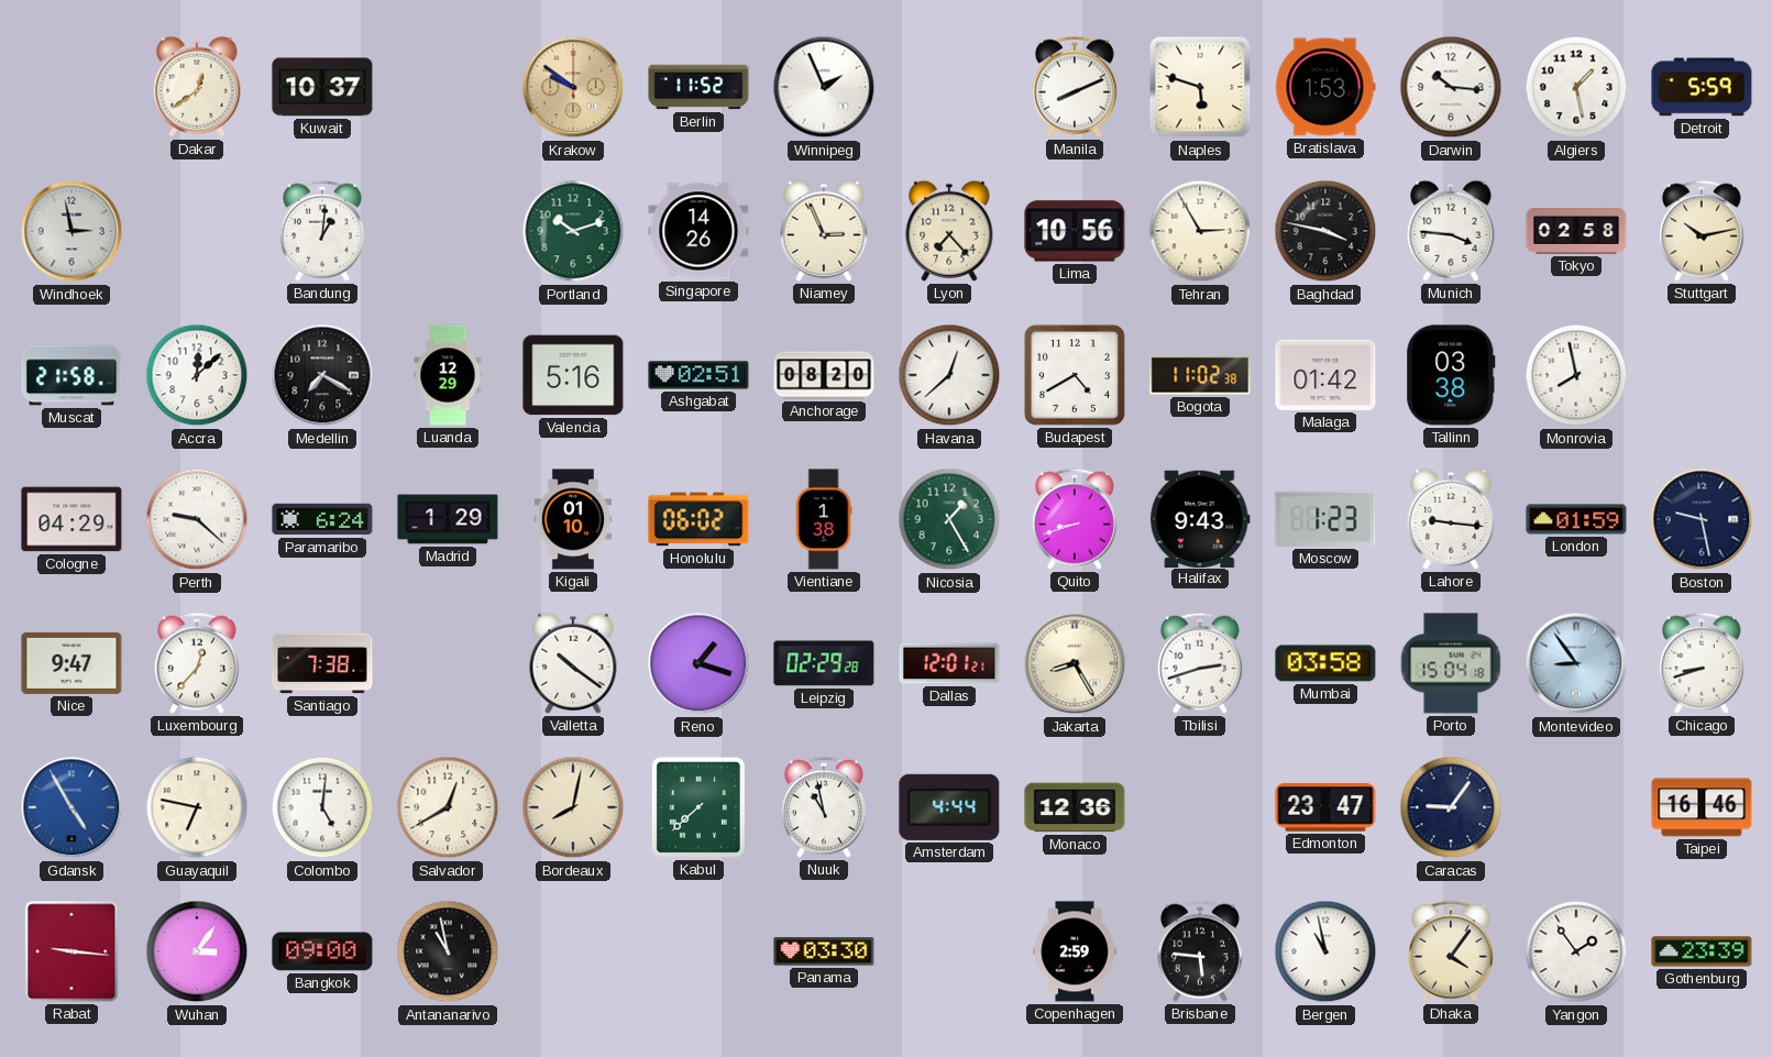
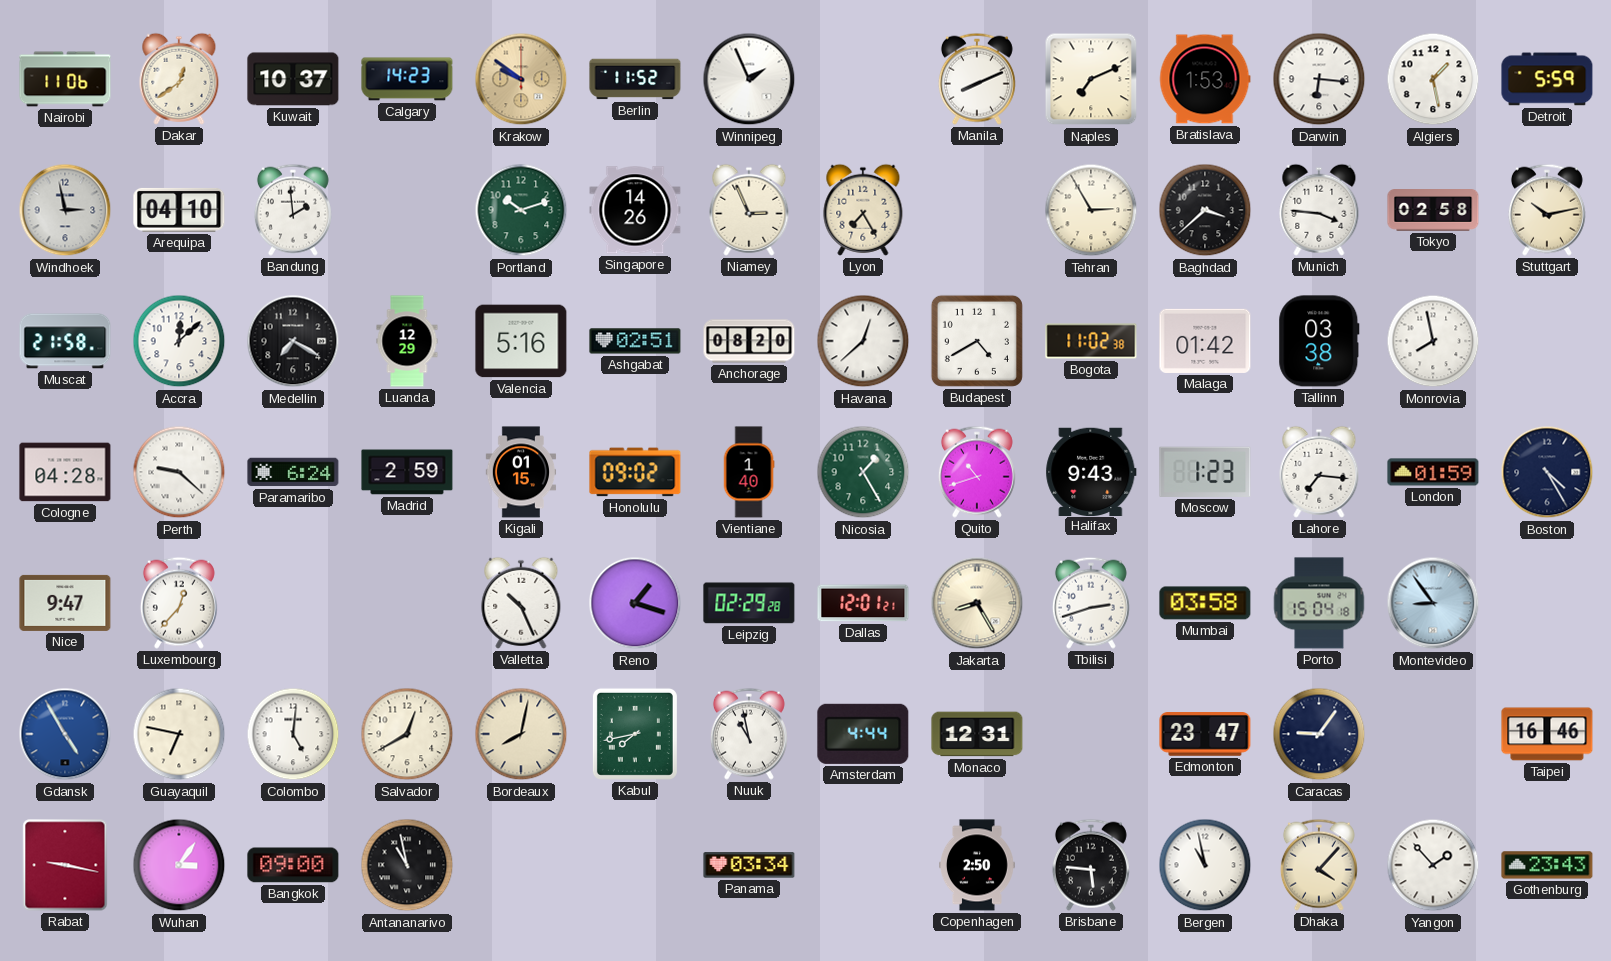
Nairobi: none -> 11:06 (65, 79)
Calgary: none -> 14:23 (407, 79)
Naples: 5:48 -> 7:11 (1091, 79)
Darwin: 10:16 -> 6:16 (1319, 79)
Arequipa: none -> 04:10 (179, 210)
Bandung: 1:01 -> 1:59 (293, 210)
Lyon: 7:23 -> 7:25 (863, 210)
Lima: 10:56 -> none (1075, 231)
Baghdad: 3:47 -> 3:38 (1205, 210)
Cologne: 04:29 -> 04:28 (65, 472)
Madrid: 1:29 -> 2:59 (407, 472)
Kigali: 01:10 -> 01:15 (521, 472)
Honolulu: 06:02 -> 09:02 (635, 472)
Vientiane: 1:38 -> 1:40 (749, 472)
Quito: 8:42 -> 10:42 (977, 472)
Lahore: 9:16 -> 7:16 (1319, 472)
Boston: 9:28 -> 4:25 (1547, 472)
Santiago: 7:38 -> none (322, 663)
Valletta: 10:21 -> 10:26 (521, 603)
Chicago: 8:42 -> none (1702, 663)
Kabul: 7:38 -> 7:43 (635, 734)
Monaco: 12:36 -> 12:31 (977, 734)
Rabat: 9:16 -> 9:17 (65, 865)
Panama: 03:30 -> 03:34 (749, 865)
Copenhagen: 2:59 -> 2:50 (978, 865)
Dhaka: 4:06 -> 4:07 (1319, 865)
Yangon: 1:54 -> 1:53 (1433, 865)
Gothenburg: 23:39 -> 23:43 (1547, 865)
